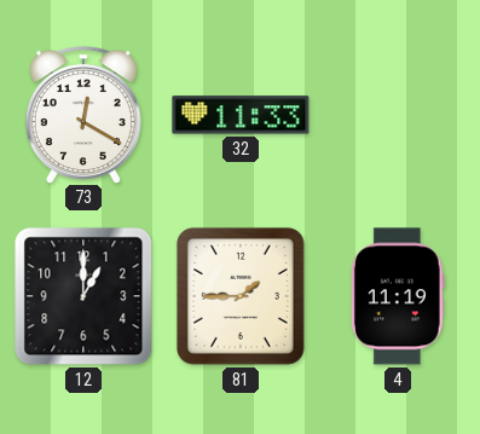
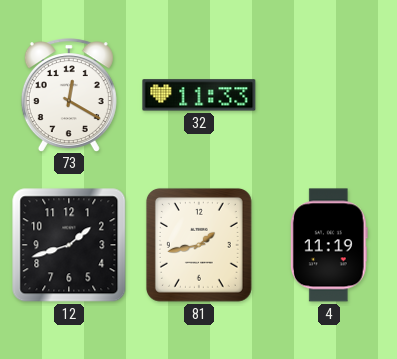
12: 1:00 -> 1:42 (69, 245)
81: 1:45 -> 1:43 (199, 245)
